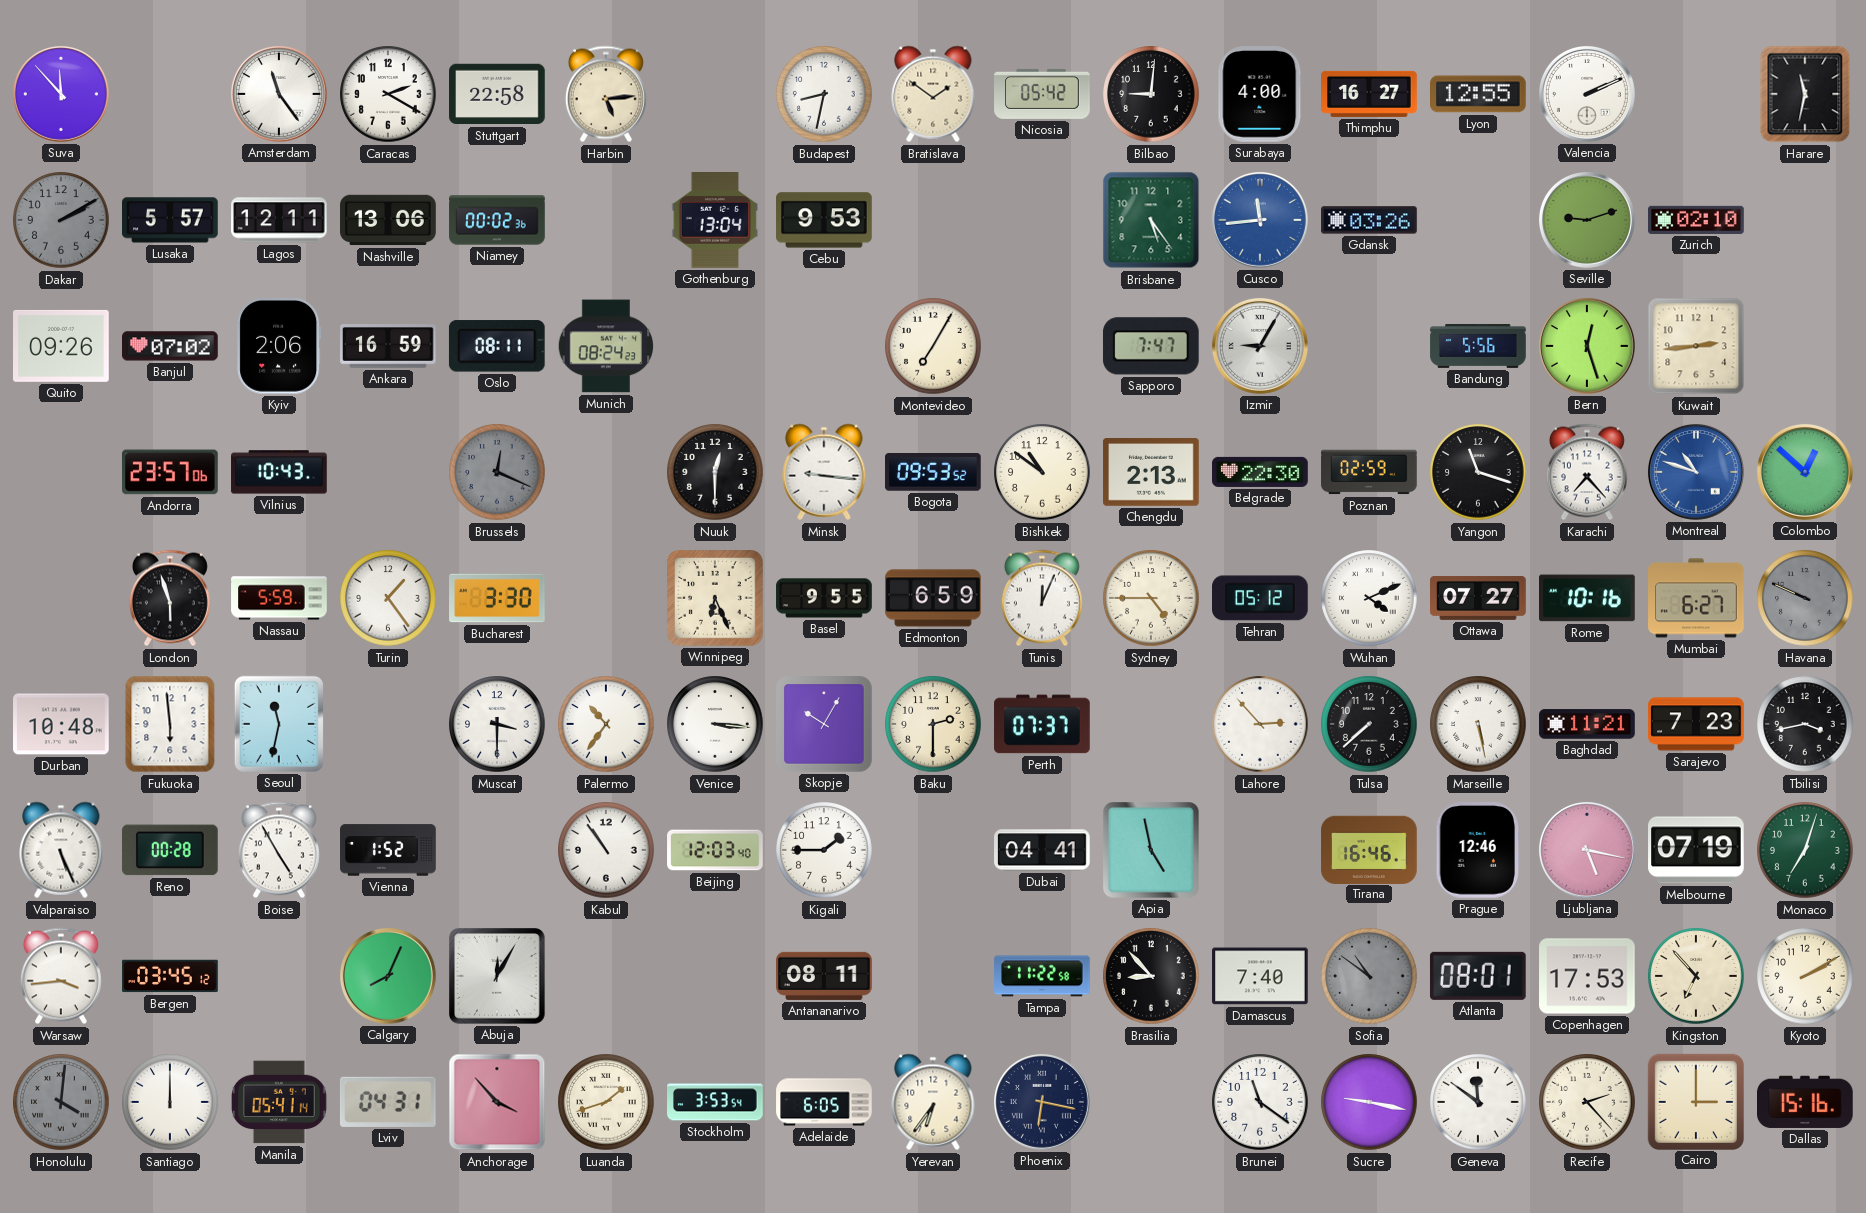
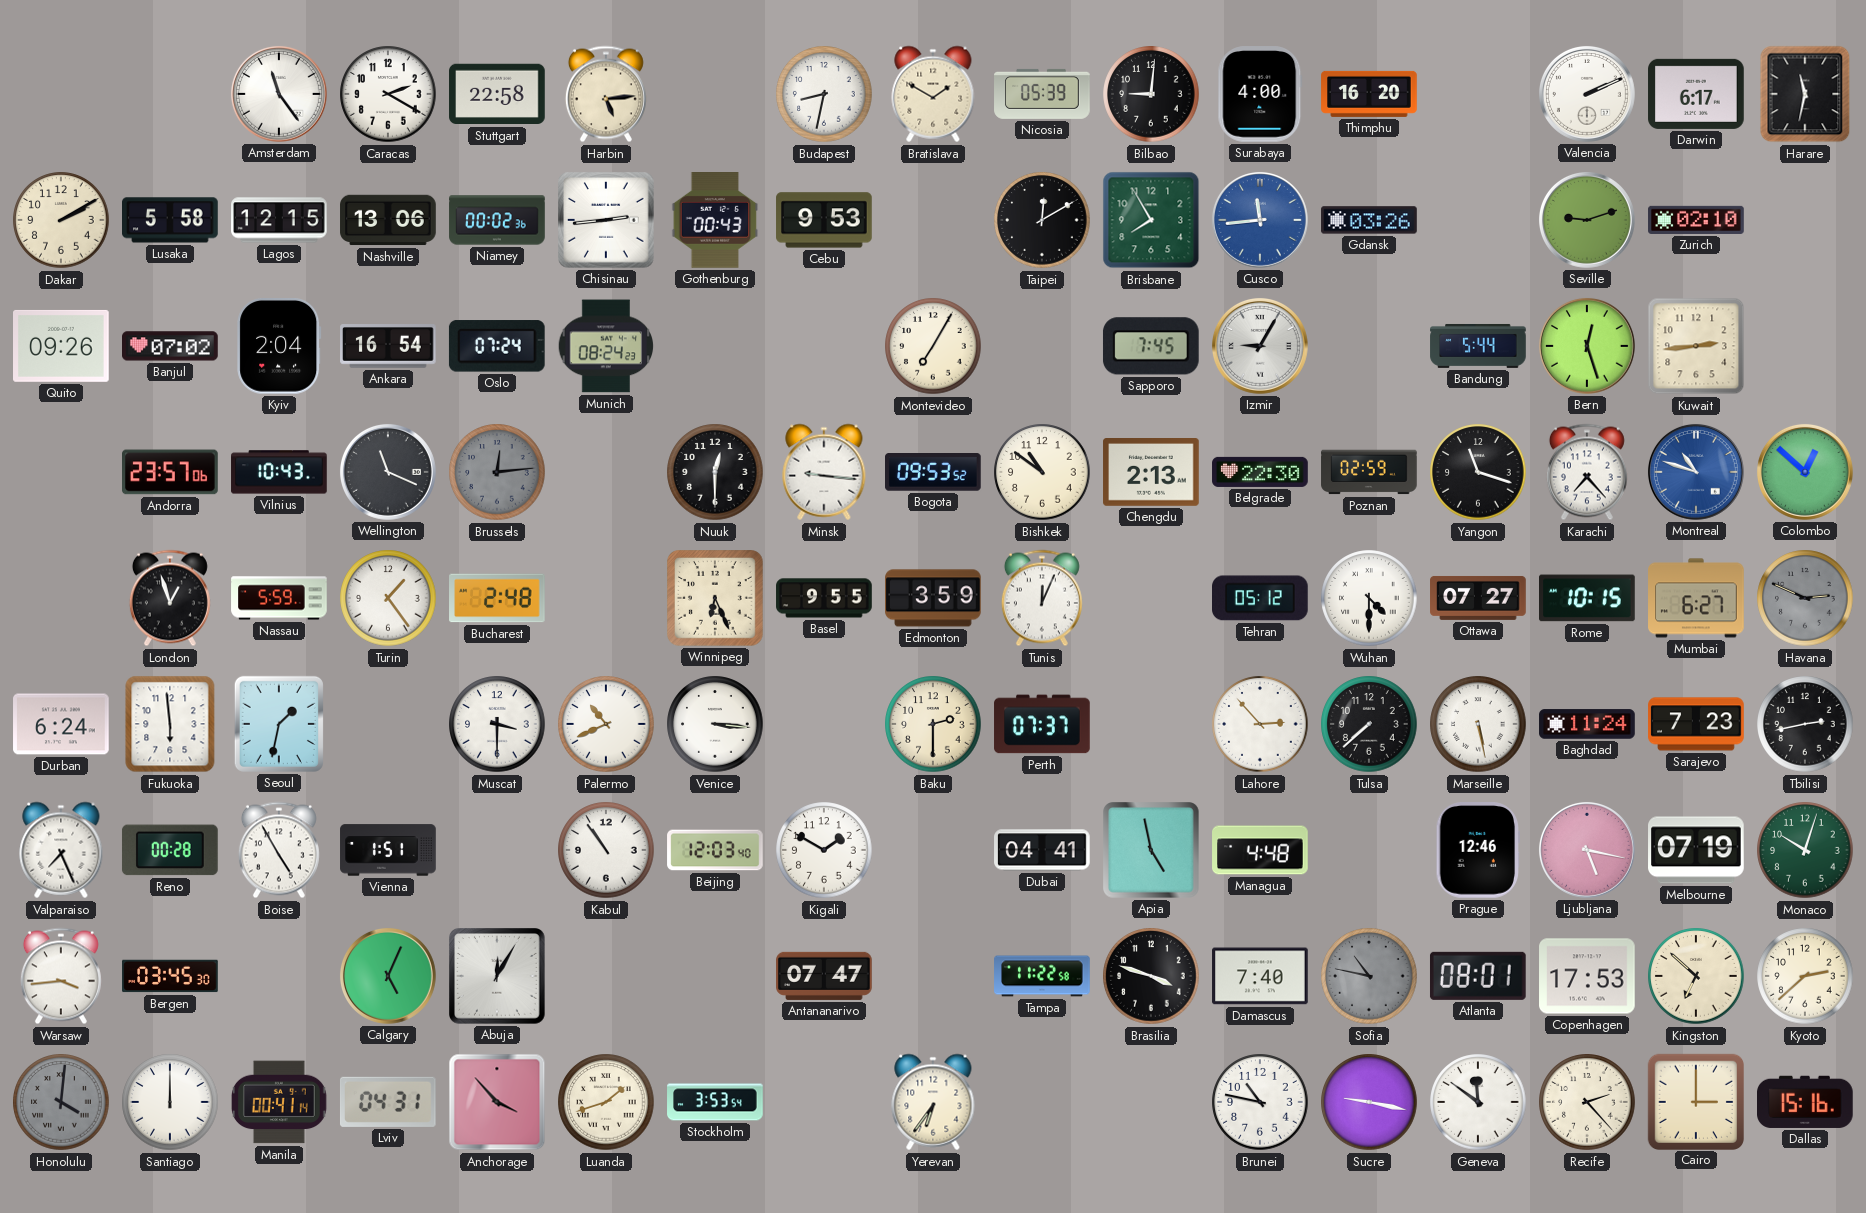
Suva: 11:53 -> none (61, 94)
Bratislava: 1:51 -> 1:50 (933, 94)
Nicosia: 05:42 -> 05:39 (1042, 94)
Thimphu: 16:27 -> 16:20 (1369, 94)
Lyon: 12:55 -> none (1479, 94)
Darwin: none -> 6:17 (1696, 94)
Dakar dial: grey -> cream (61, 220)
Lusaka: 5:57 -> 5:58 (170, 220)
Lagos: 12:11 -> 12:15 (279, 220)
Chisinau: none -> 2:44 (607, 221)
Gothenburg: 13:04 -> 00:43 (715, 220)
Taipei: none -> 12:10 (1042, 220)
Brisbane: 5:24 -> 7:55 (1151, 220)
Kyiv: 2:06 -> 2:04 (279, 347)
Ankara: 16:59 -> 16:54 (388, 346)
Oslo: 08:11 -> 07:24 (497, 346)
Sapporo: 7:47 -> 7:45 (1151, 346)
Bandung: 5:56 -> 5:44 (1478, 346)
Wellington: none -> 11:19 (388, 472)
Brussels: 12:19 -> 12:14 (497, 472)
London: 5:57 -> 12:57 (170, 598)
Bucharest: 3:30 -> 2:48 (497, 598)
Edmonton: 6:59 -> 3:59 (933, 598)
Sydney: 4:45 -> none (1151, 598)
Wuhan: 4:11 -> 4:30 (1369, 598)
Rome: 10:16 -> 10:15 (1588, 598)
Havana: 9:49 -> 2:49 (1805, 598)
Durban: 10:48 -> 6:24 (61, 724)
Seoul: 11:32 -> 1:32 (279, 724)
Palermo: 10:36 -> 10:41 (606, 724)
Skopje: 10:05 -> none (825, 725)
Baghdad: 11:21 -> 11:24 (1587, 724)
Tbilisi: 3:43 -> 2:43 (1805, 724)
Valparaiso: 5:26 -> 7:26 (61, 850)
Vienna: 1:52 -> 1:51 (388, 850)
Kigali: 1:45 -> 1:50 (824, 850)
Managua: none -> 4:48 (1260, 850)
Tirana: 16:46 -> none (1369, 849)
Monaco: 7:03 -> 10:03 (1805, 850)
Bergen: 03:45:12 -> 03:45:30 (170, 976)
Calgary: 8:04 -> 5:04 (388, 976)
Antananarivo: 08:11 -> 07:47 (824, 976)
Brasilia: 8:53 -> 3:48 (1151, 976)
Sofia: 10:51 -> 10:47 (1369, 976)
Kingston: 6:53 -> 6:52 (1696, 976)
Kyoto: 2:10 -> 2:38 (1805, 976)
Manila: 05:41 -> 00:41 (280, 1102)
Adelaide: 6:05 -> none (824, 1102)
Phoenix: 6:17 -> none (1042, 1102)
Brunei: 11:21 -> 10:47 (1260, 1102)
